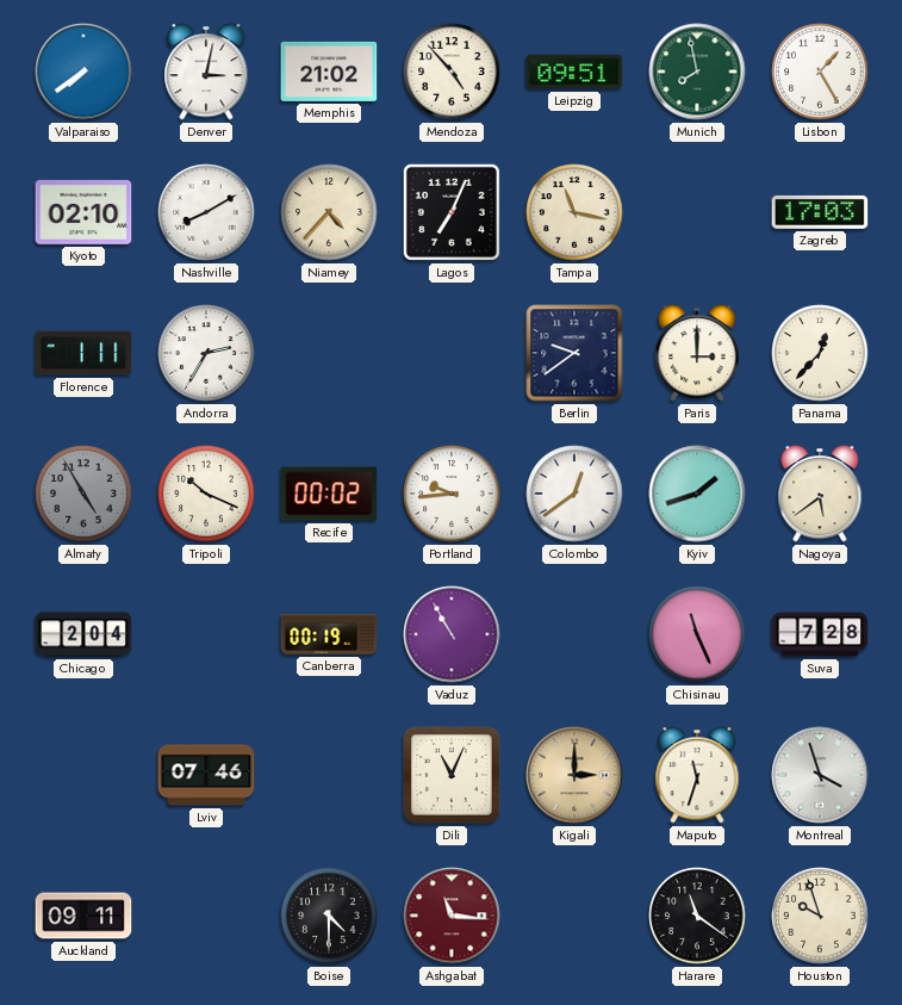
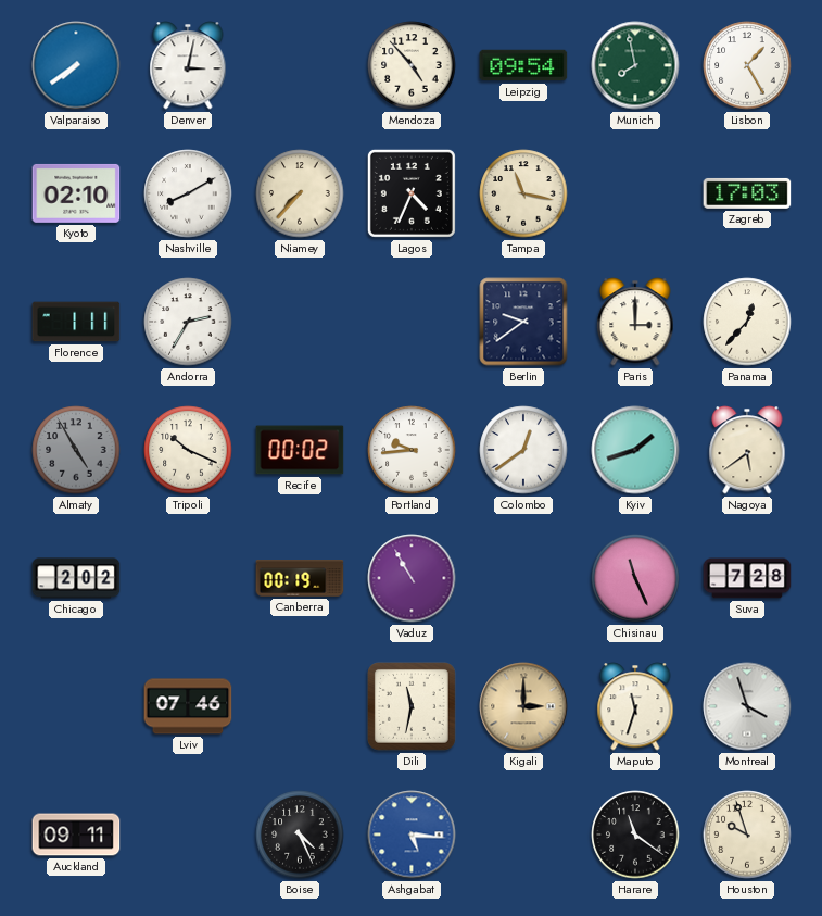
Memphis: 21:02 -> none (329, 72)
Leipzig: 09:51 -> 09:54 (523, 65)
Niamey: 4:37 -> 7:37 (300, 193)
Lagos: 7:04 -> 4:34 (412, 193)
Chicago: 2:04 -> 2:02 (76, 578)
Dili: 11:04 -> 11:32 (413, 707)
Boise: 4:30 -> 4:26 (300, 835)
Ashgabat: 11:16 -> 5:16 (412, 835)
Ashgabat dial: burgundy -> blue (412, 835)
